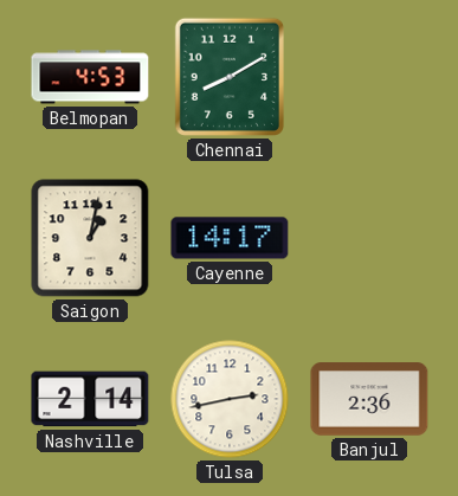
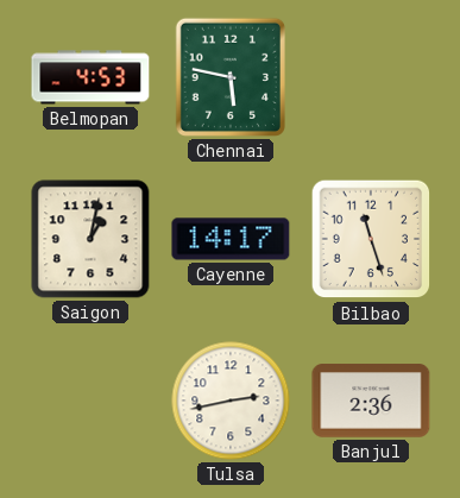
Chennai: 8:10 -> 5:47 (231, 77)
Bilbao: none -> 11:27 (371, 239)
Nashville: 2:14 -> none (90, 399)
